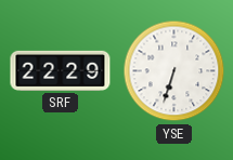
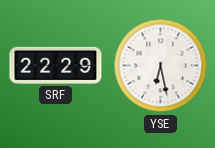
YSE: 6:33 -> 6:28 (161, 66)
